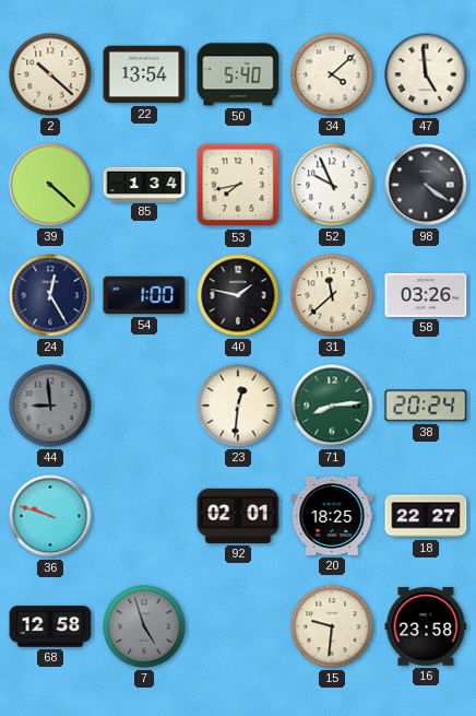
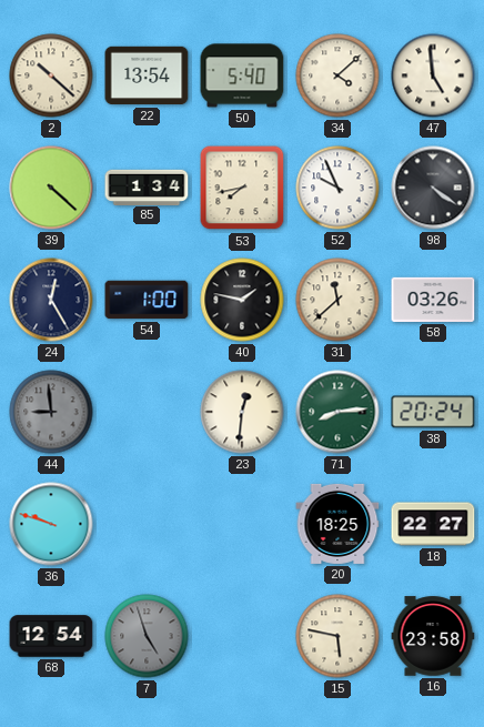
92: 02:01 -> none (238, 516)
68: 12:58 -> 12:54 (51, 636)
15: 9:31 -> 5:47 (337, 636)
